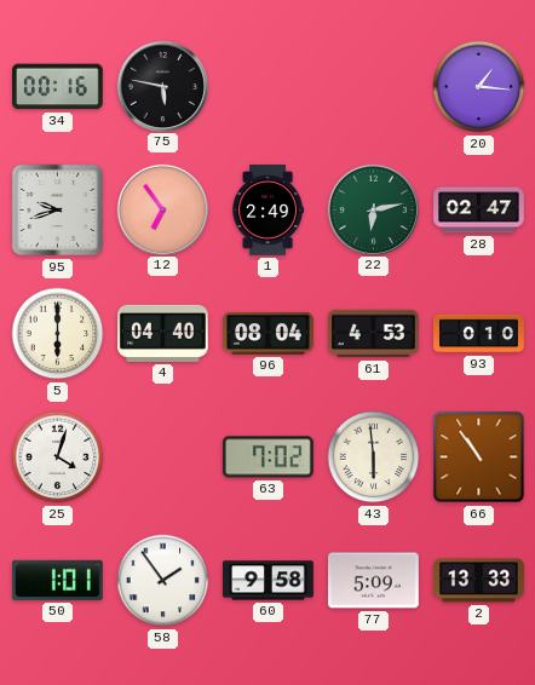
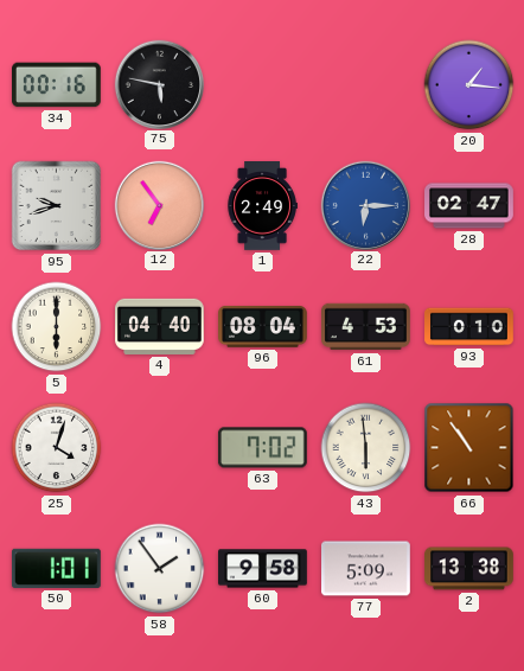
22: 6:13 -> 6:15 (365, 205)
22 dial: green -> blue (365, 205)
2: 13:33 -> 13:38 (469, 569)
